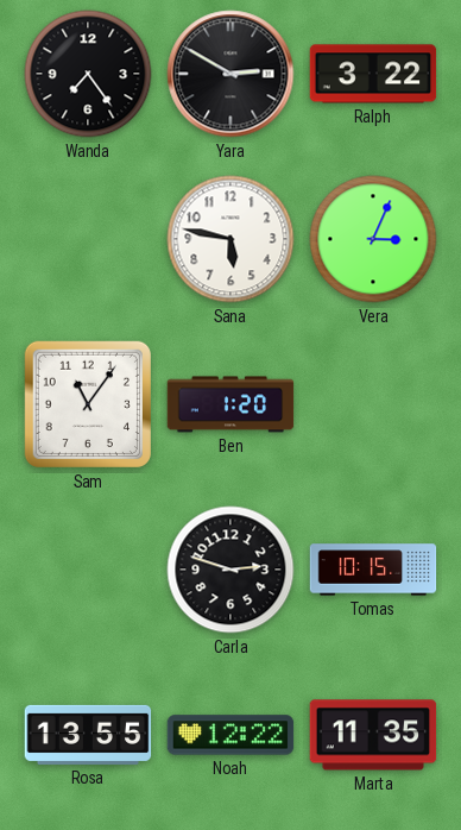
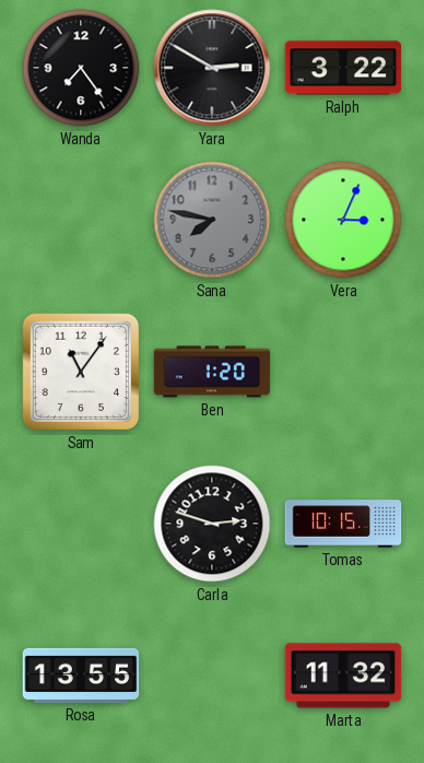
Sana: 5:47 -> 7:47 (212, 220)
Sana dial: white -> grey (212, 220)
Noah: 12:22 -> none (230, 735)
Marta: 11:35 -> 11:32 (343, 676)
